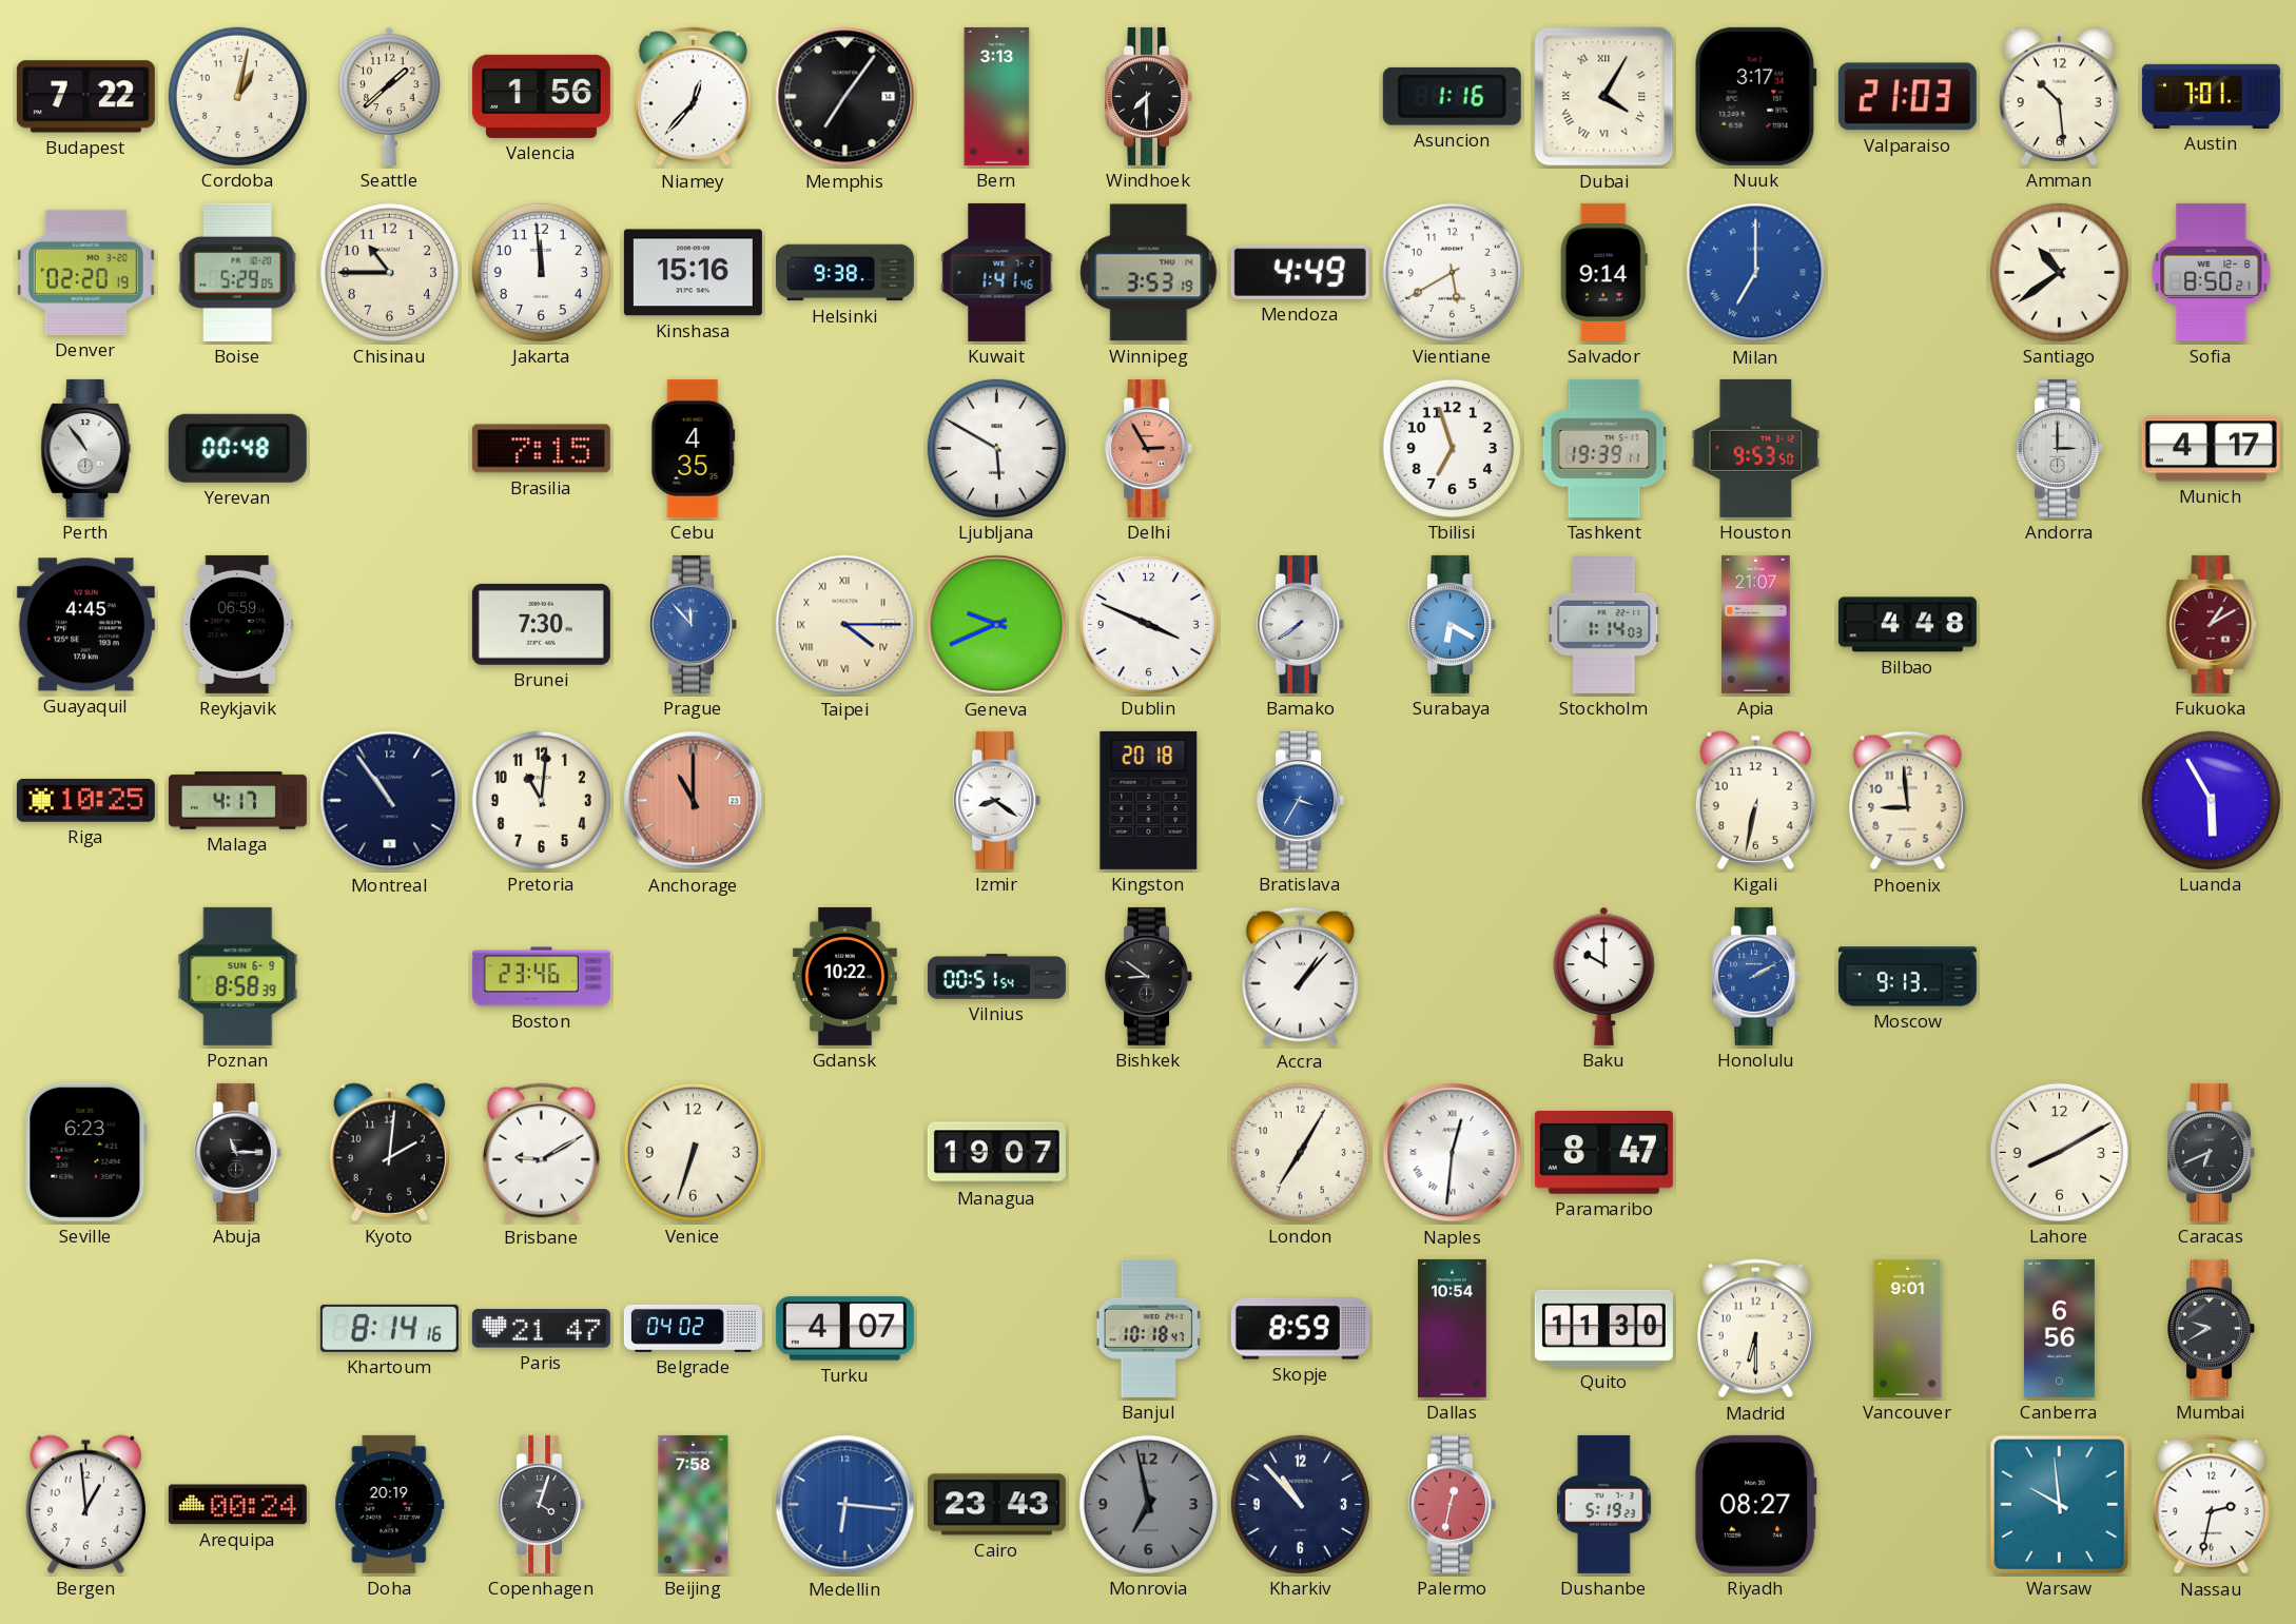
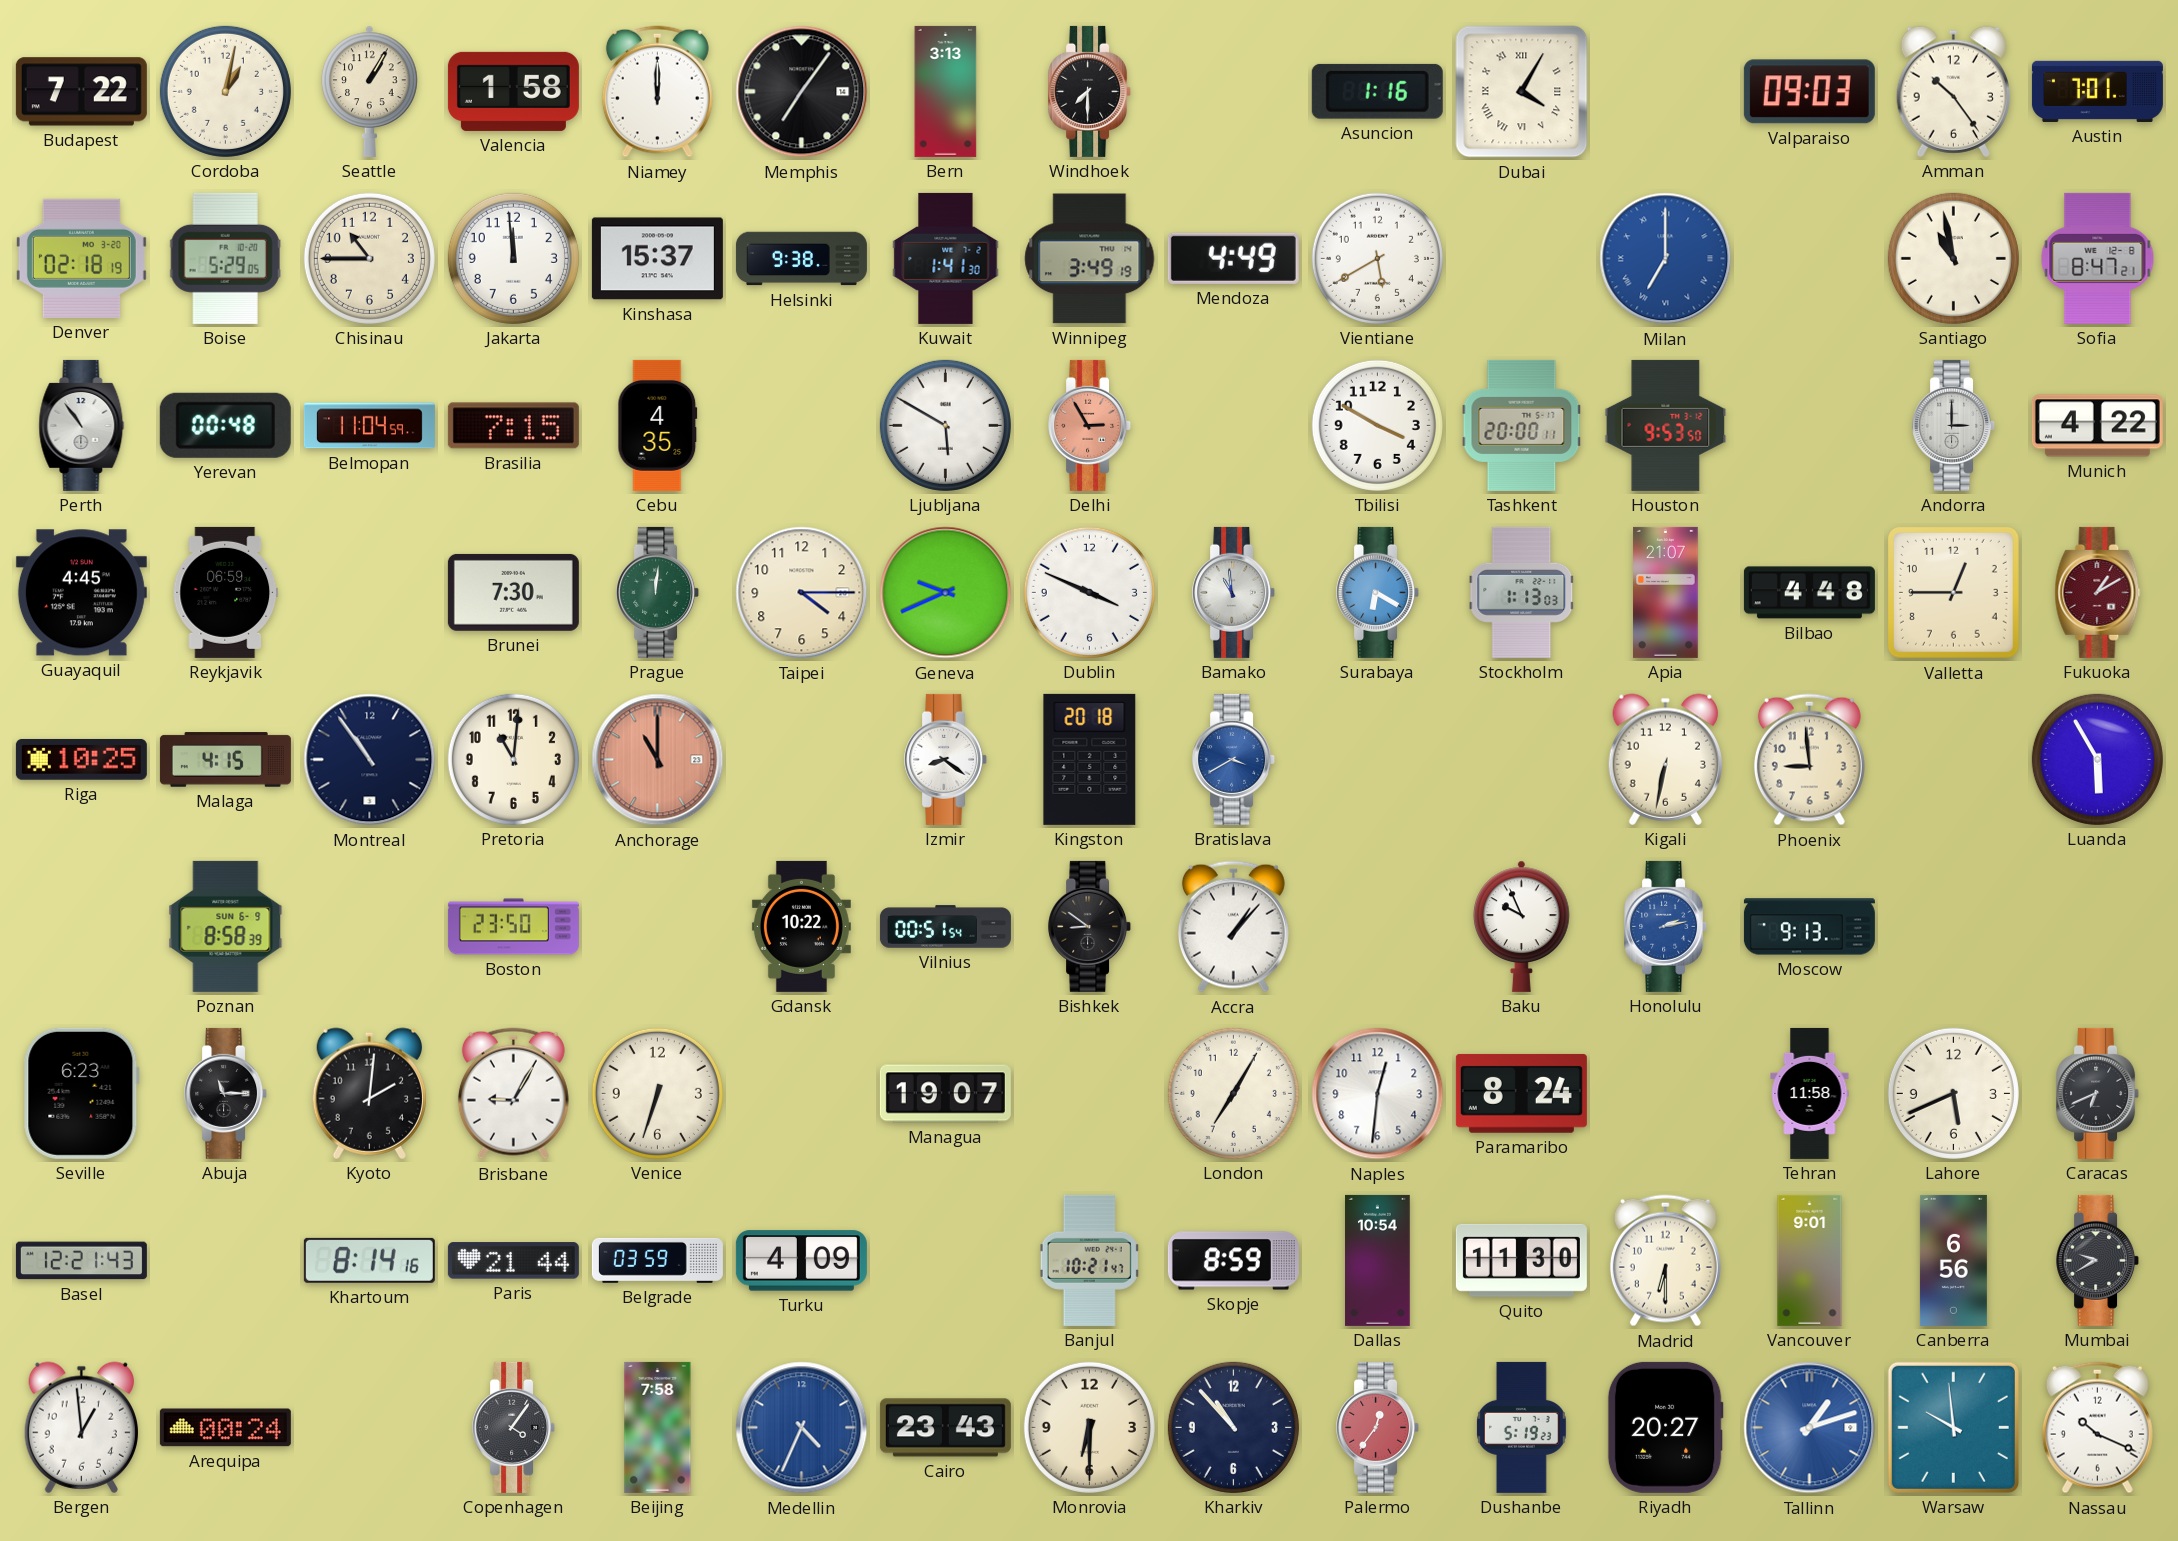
Seattle: 1:38 -> 1:05 (370, 91)
Valencia: 1:56 -> 1:58 (513, 91)
Niamey: 12:37 -> 12:00 (657, 92)
Nuuk: 3:17 -> none (1755, 96)
Valparaiso: 21:03 -> 09:03 (1809, 92)
Amman: 10:29 -> 10:24 (1953, 91)
Denver: 02:20 -> 02:18 (81, 258)
Kinshasa: 15:16 -> 15:37 (657, 259)
Kuwait: 1:41:46 -> 1:41:30 (946, 258)
Winnipeg: 3:53 -> 3:49 (1090, 259)
Salvador: 9:14 -> none (1603, 272)
Santiago: 10:39 -> 10:58 (1953, 258)
Sofia: 8:50 -> 8:47 (2098, 258)
Belmopan: none -> 11:04 (369, 426)
Tbilisi: 6:57 -> 3:50 (1377, 425)
Tashkent: 19:39 -> 20:00 (1522, 425)
Munich: 4:17 -> 4:22 (2097, 426)
Prague: 11:53 -> 12:01 (658, 592)
Prague dial: blue -> green (658, 592)
Taipei numerals: Roman -> Arabic (802, 593)
Bamako: 7:39 -> 10:59 (1234, 592)
Stockholm: 1:14 -> 1:13 (1522, 592)
Valletta: none -> 12:45 (1953, 592)
Malaga: 4:17 -> 4:15 (225, 760)
Bratislava: 3:35 -> 3:40 (1234, 759)
Boston: 23:46 -> 23:50 (513, 927)
Baku: 10:00 -> 9:56 (1522, 926)
Honolulu: 2:10 -> 2:13 (1666, 926)
Brisbane: 9:10 -> 9:05 (513, 1094)
Naples numerals: Roman -> Arabic (1378, 1094)
Paramaribo: 8:47 -> 8:24 (1521, 1093)
Tehran: none -> 11:58 (1810, 1093)
Lahore: 8:10 -> 5:41 (1953, 1093)
Basel: none -> 12:21 (81, 1261)
Paris: 21:47 -> 21:44 (513, 1261)
Belgrade: 04:02 -> 03:59 (657, 1260)
Turku: 4:07 -> 4:09 (801, 1261)
Banjul: 10:18 -> 10:21 (1090, 1260)
Doha: 20:19 -> none (390, 1504)
Copenhagen: 4:03 -> 4:06 (514, 1427)
Medellin: 6:16 -> 4:34 (802, 1428)
Monrovia: 6:58 -> 6:30 (1089, 1427)
Monrovia dial: grey -> cream (1089, 1427)
Palermo: 12:32 -> 12:36 (1378, 1427)
Riyadh: 08:27 -> 20:27 (1665, 1427)
Tallinn: none -> 1:12 (1810, 1428)
Nassau: 2:32 -> 10:19 (2097, 1428)
